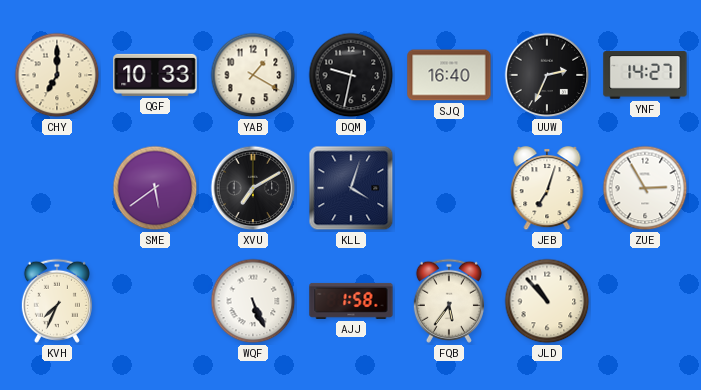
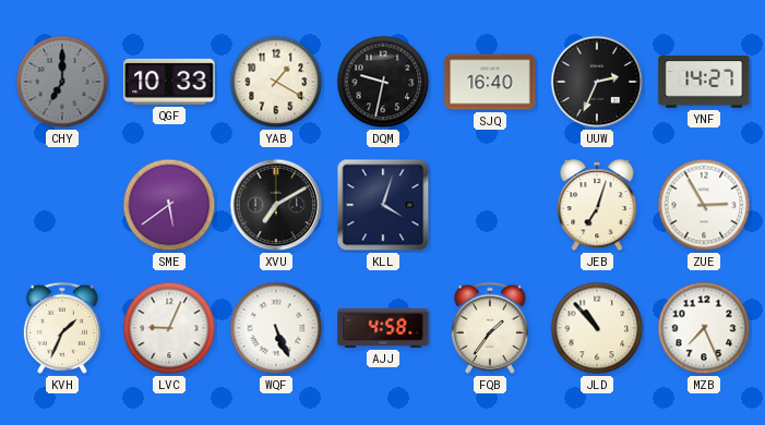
CHY dial: cream -> grey (62, 82)
KVH: 7:34 -> 1:34 (62, 328)
LVC: none -> 9:04 (169, 328)
AJJ: 1:58 -> 4:58 (383, 328)
FQB: 5:36 -> 1:36 (490, 328)
MZB: none -> 7:26 (704, 328)
